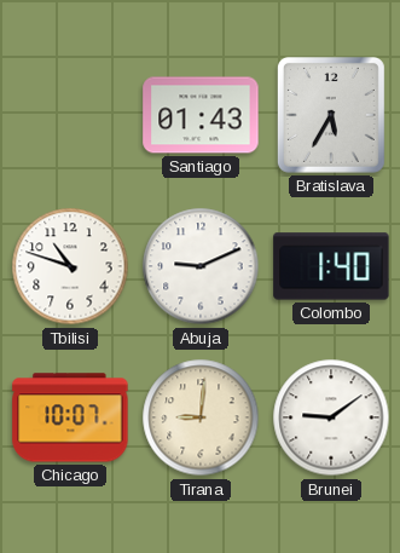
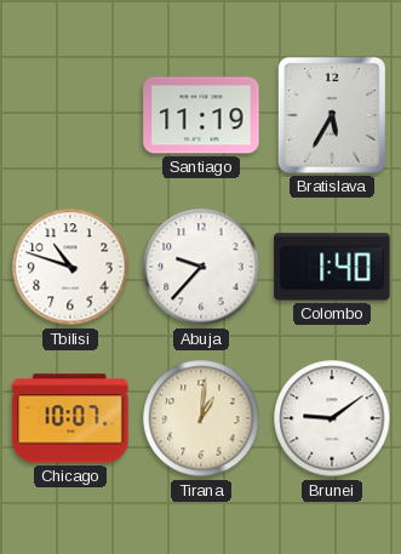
Santiago: 01:43 -> 11:19 (201, 115)
Abuja: 9:11 -> 9:37 (201, 267)
Tirana: 9:01 -> 1:01 (201, 418)
